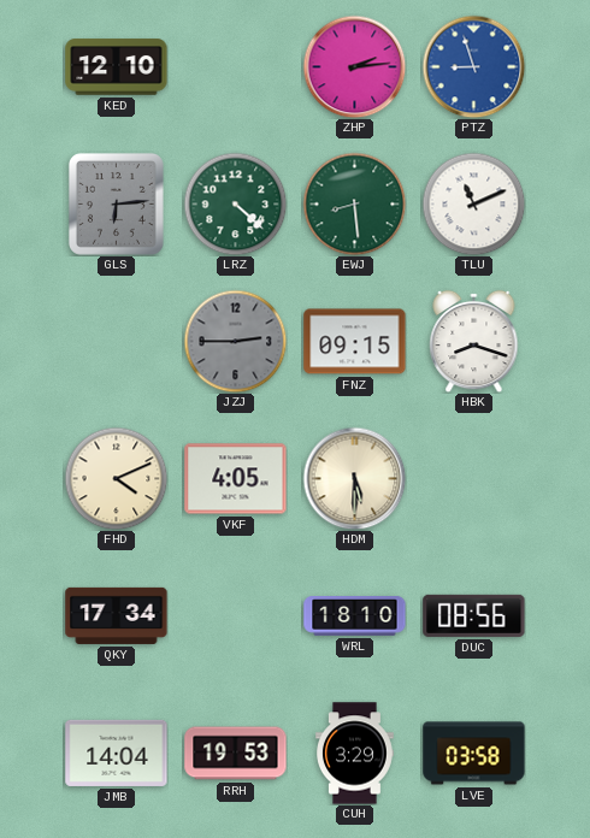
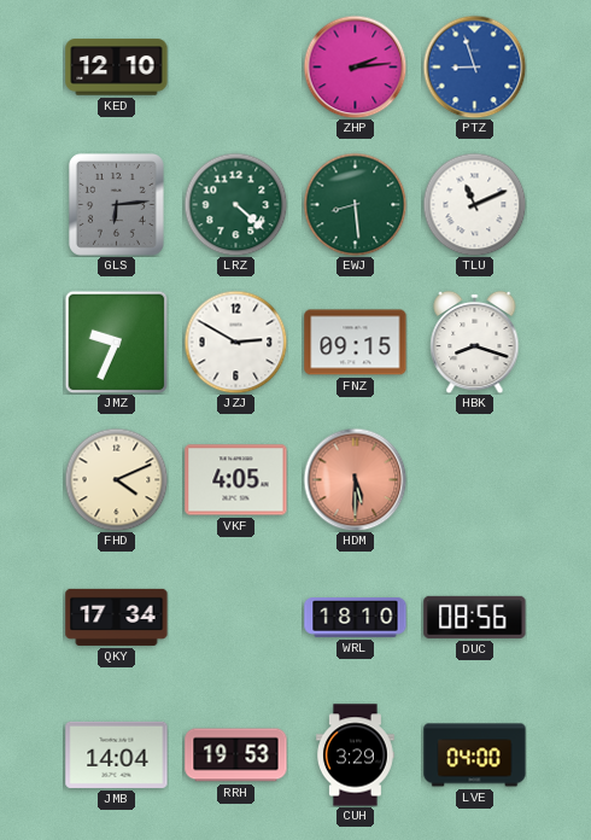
JMZ: none -> 9:34 (116, 342)
JZJ: 2:45 -> 2:50 (235, 342)
JZJ dial: grey -> white (235, 342)
HDM dial: cream -> salmon (355, 479)
LVE: 03:58 -> 04:00 (475, 756)
